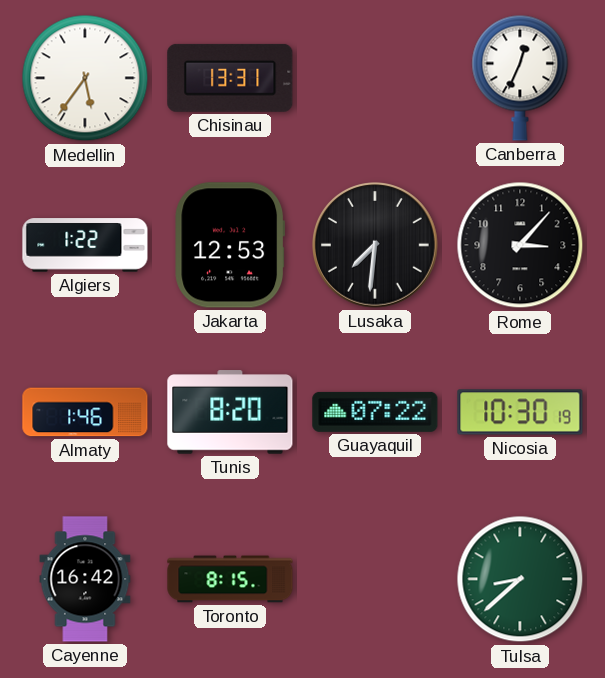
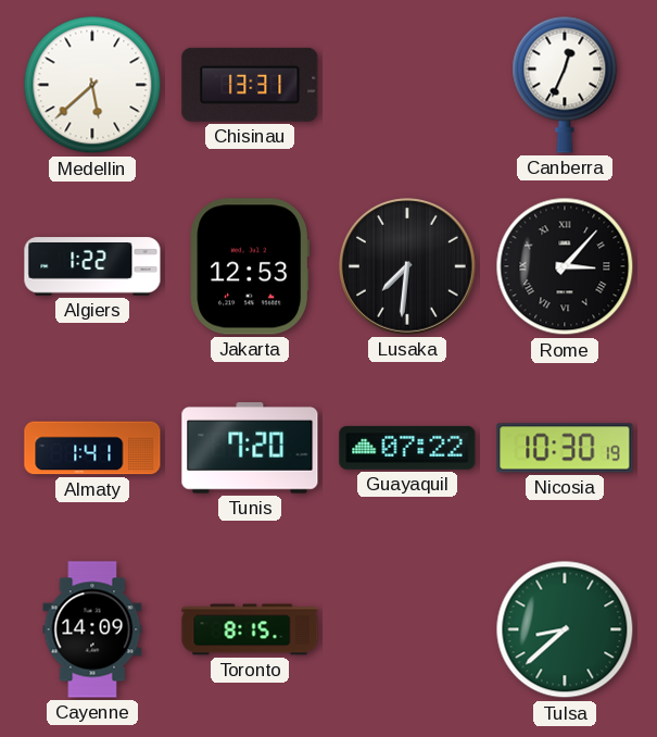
Medellin: 5:36 -> 5:38 (92, 85)
Rome numerals: Arabic -> Roman (565, 266)
Almaty: 1:46 -> 1:41 (92, 448)
Tunis: 8:20 -> 7:20 (250, 448)
Cayenne: 16:42 -> 14:09 (92, 629)
